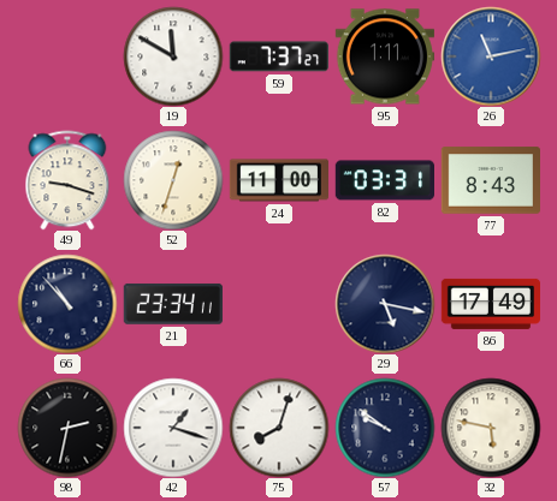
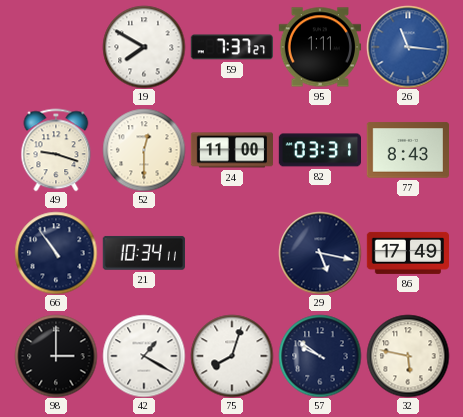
19: 11:50 -> 7:50 (144, 47)
26: 11:13 -> 11:16 (408, 47)
52: 12:33 -> 12:30 (144, 150)
66: 10:53 -> 10:54 (56, 253)
21: 23:34 -> 10:34 (144, 253)
98: 2:32 -> 3:00 (56, 356)
42: 1:18 -> 1:20 (144, 356)
